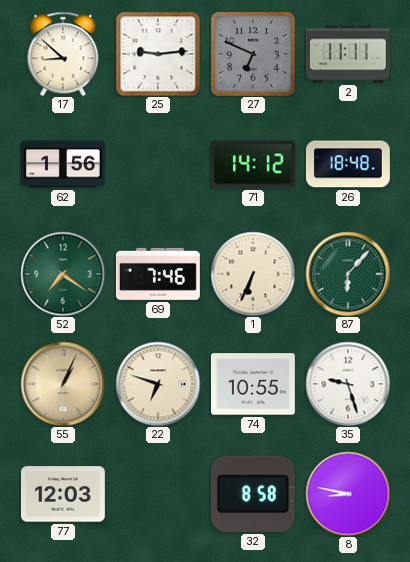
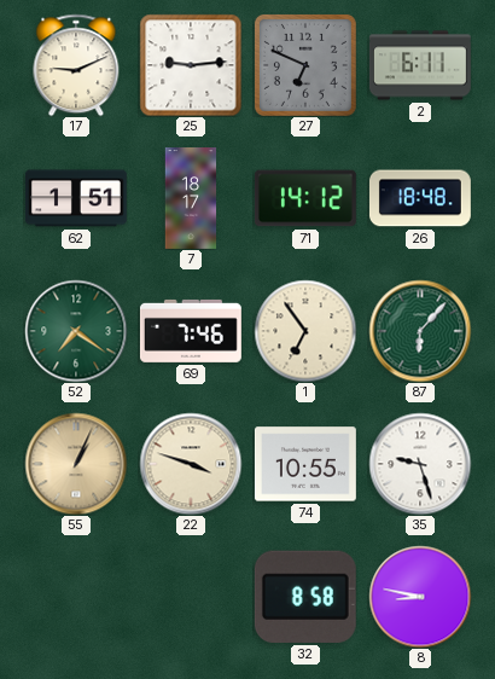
17: 8:52 -> 9:11 (76, 65)
2: 11:11 -> 6:11 (420, 65)
62: 1:56 -> 1:51 (76, 198)
7: none -> 18:17 (191, 199)
1: 6:34 -> 6:54 (305, 331)
22: 6:48 -> 3:48 (191, 464)
77: 12:03 -> none (63, 494)
